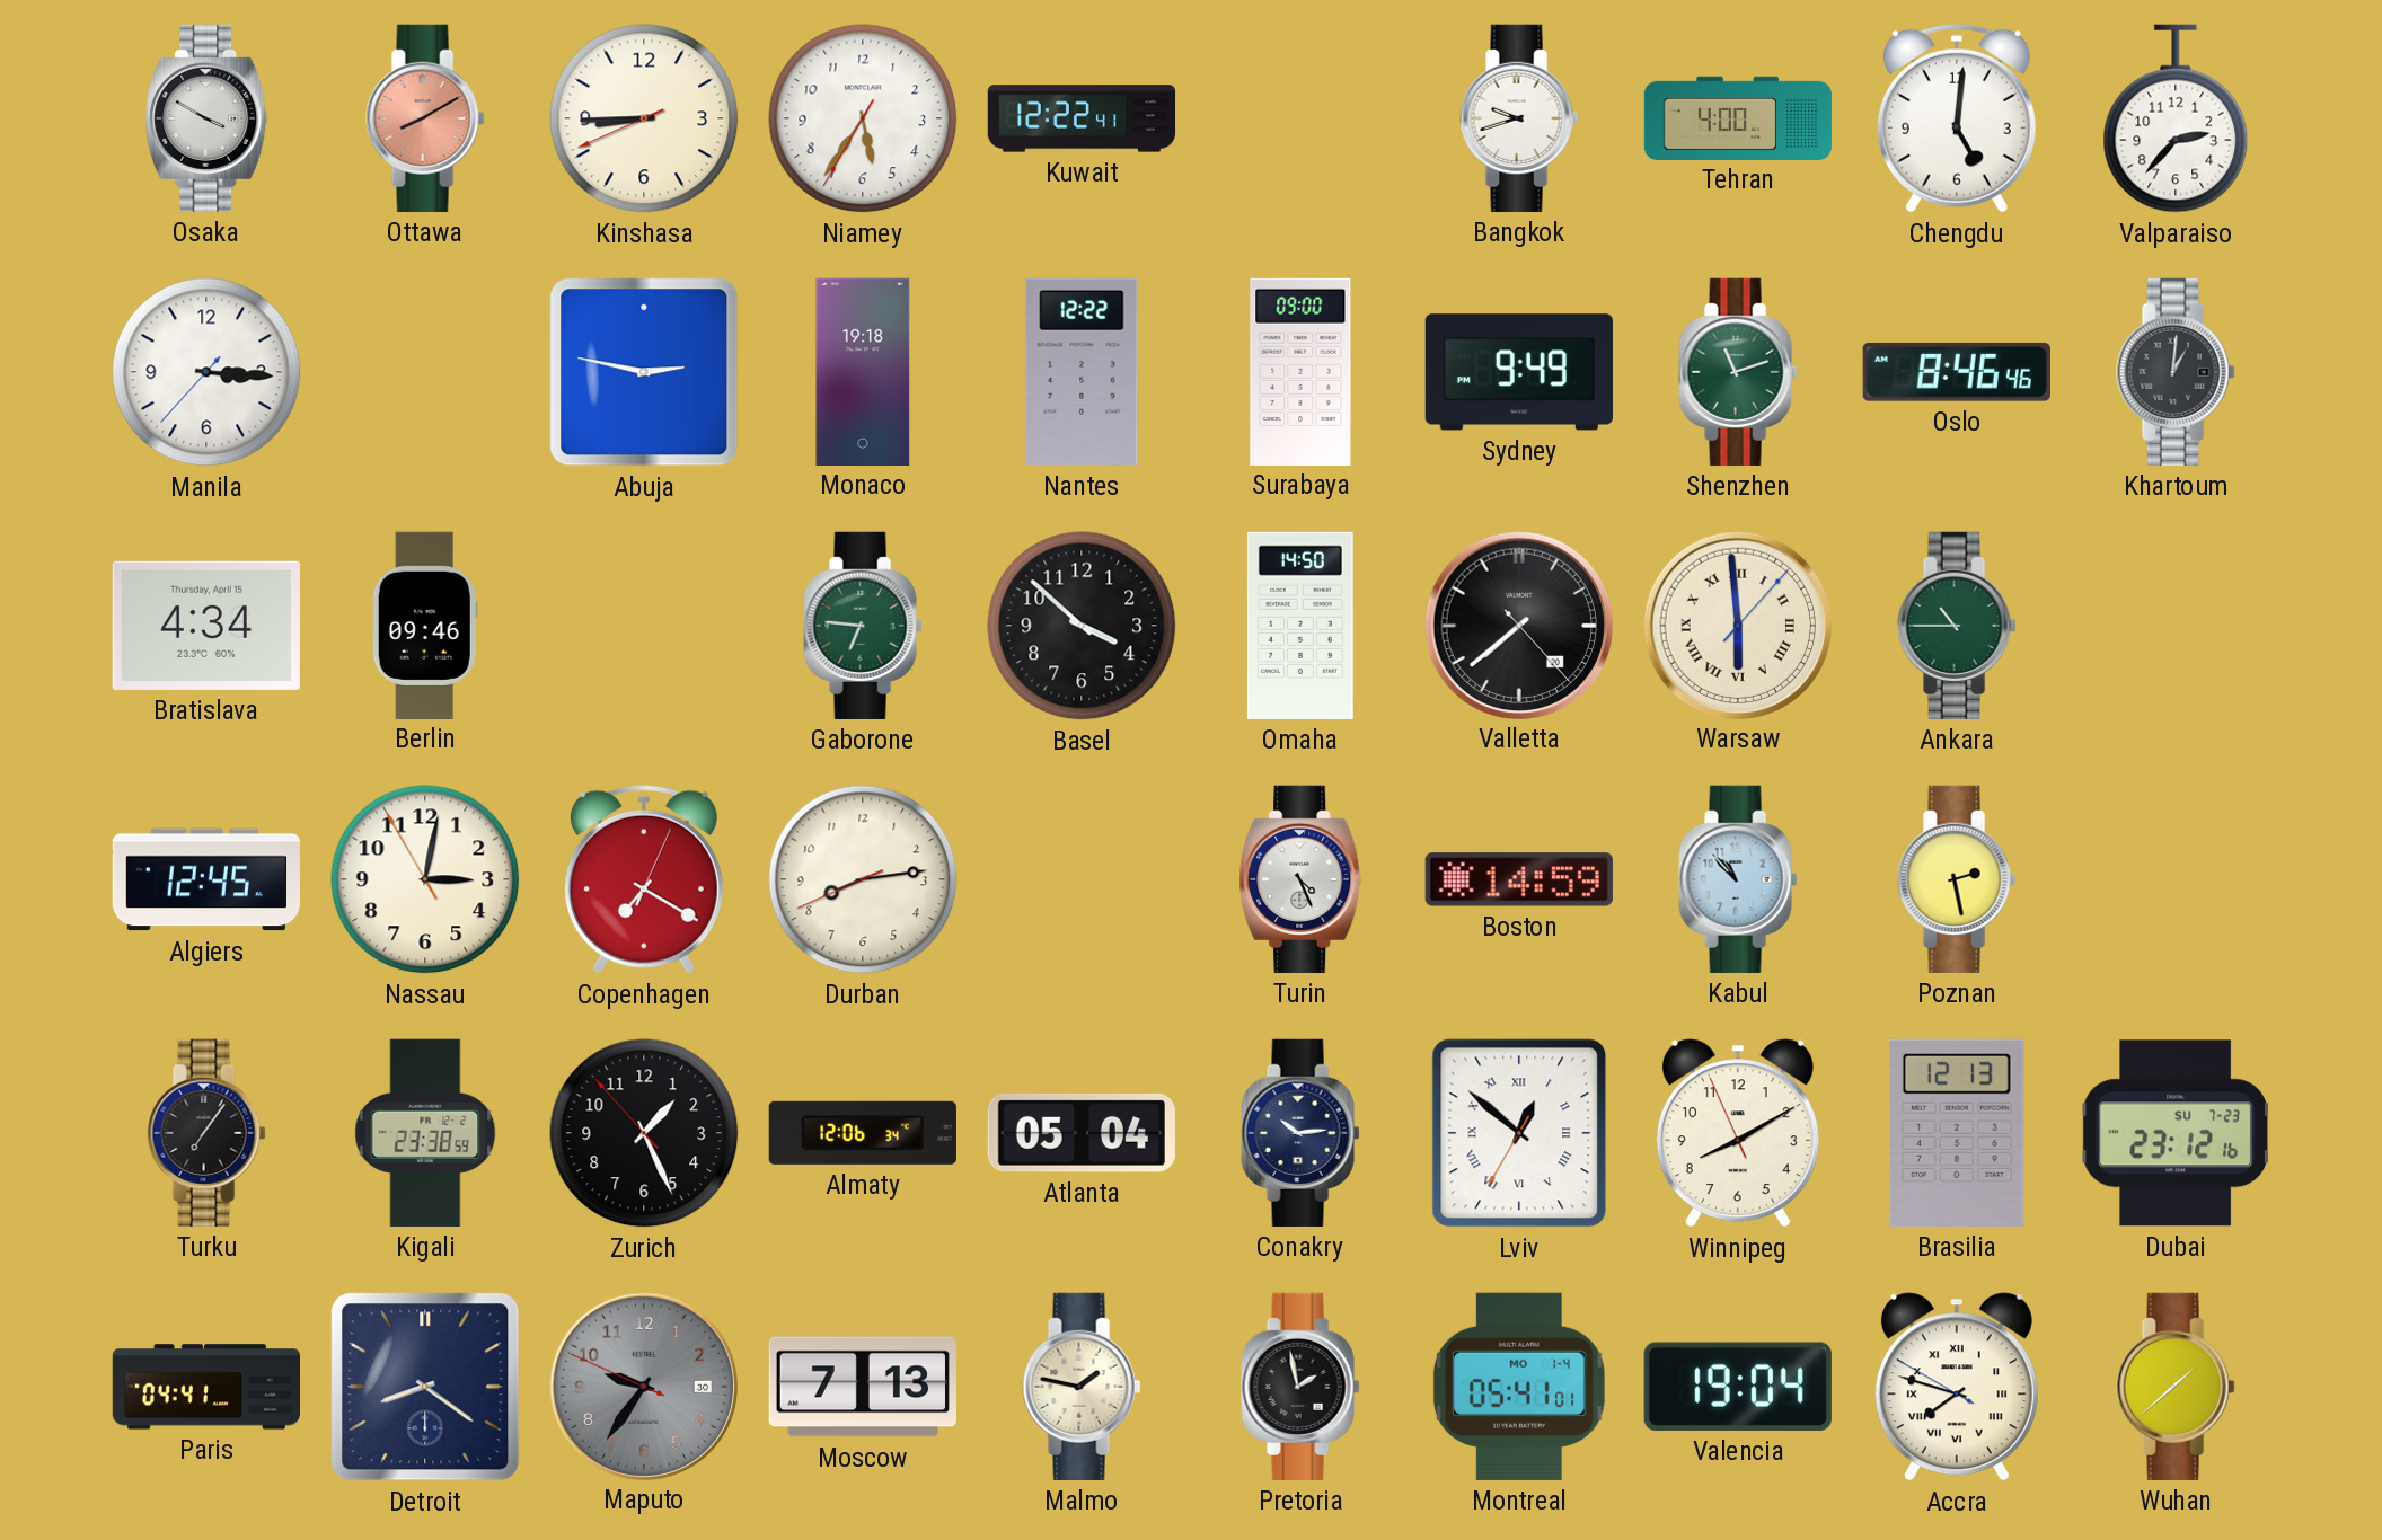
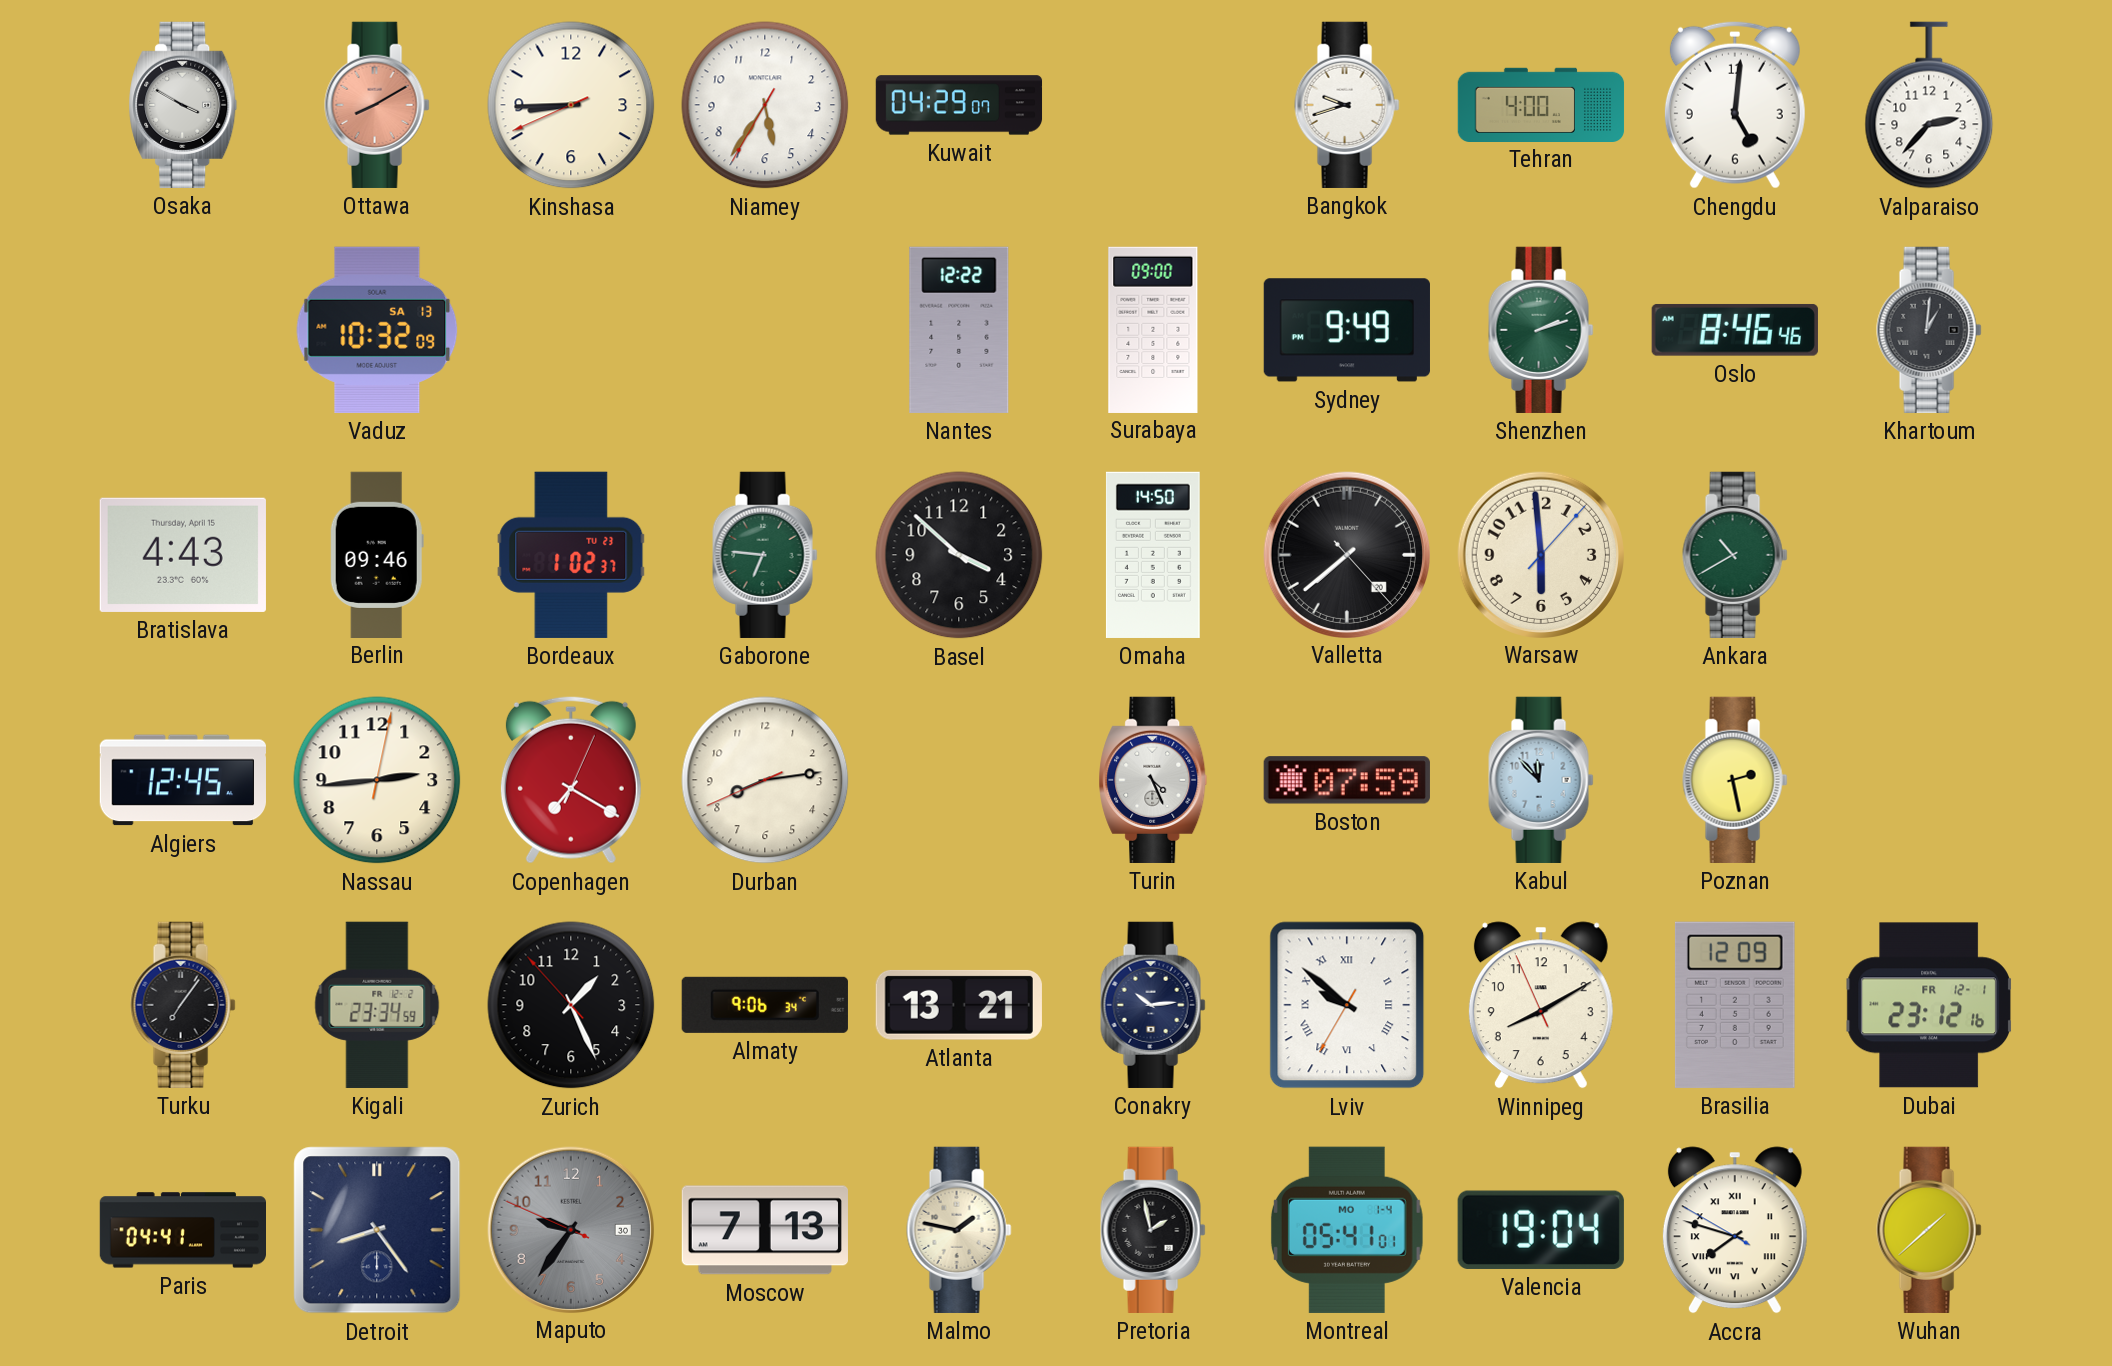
Kuwait: 12:22 -> 04:29 (959, 105)
Manila: 3:15 -> none (206, 372)
Vaduz: none -> 10:32 (377, 330)
Abuja: 2:47 -> none (644, 372)
Monaco: 19:18 -> none (863, 371)
Shenzhen: 11:12 -> 2:12 (1541, 330)
Bratislava: 4:34 -> 4:43 (183, 555)
Bordeaux: none -> 1:02 (571, 555)
Warsaw numerals: Roman -> Arabic (1540, 554)
Ankara: 10:45 -> 10:40 (1735, 555)
Nassau: 3:01 -> 2:44 (377, 780)
Boston: 14:59 -> 07:59 (1347, 780)
Kabul: 10:53 -> 11:53 (1541, 780)
Kigali: 23:38 -> 23:34 (377, 1005)
Almaty: 12:06 -> 9:06 (765, 1005)
Atlanta: 05:04 -> 13:21 (959, 1005)
Lviv: 12:51 -> 9:51 (1347, 1005)
Brasilia: 12:13 -> 12:09 (1735, 1005)
Dubai date: SU 7-23 -> FR 12-1 (1928, 1005)
Detroit: 8:21 -> 8:24 (377, 1230)
